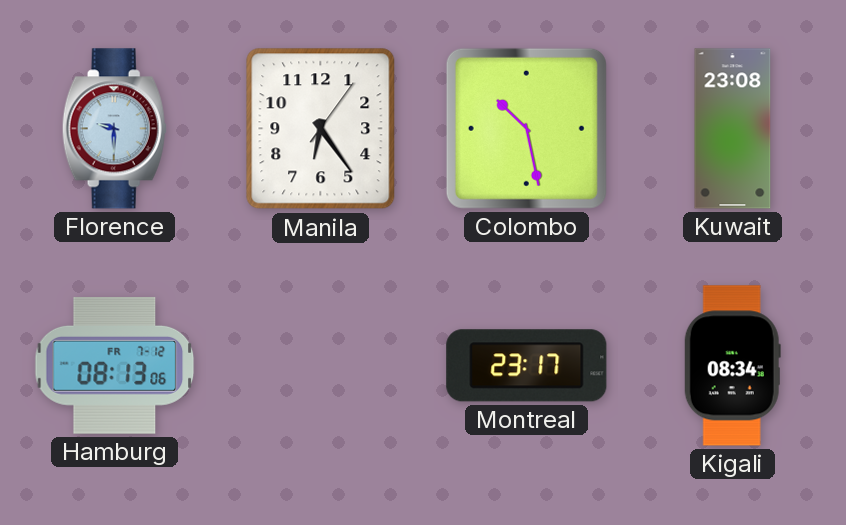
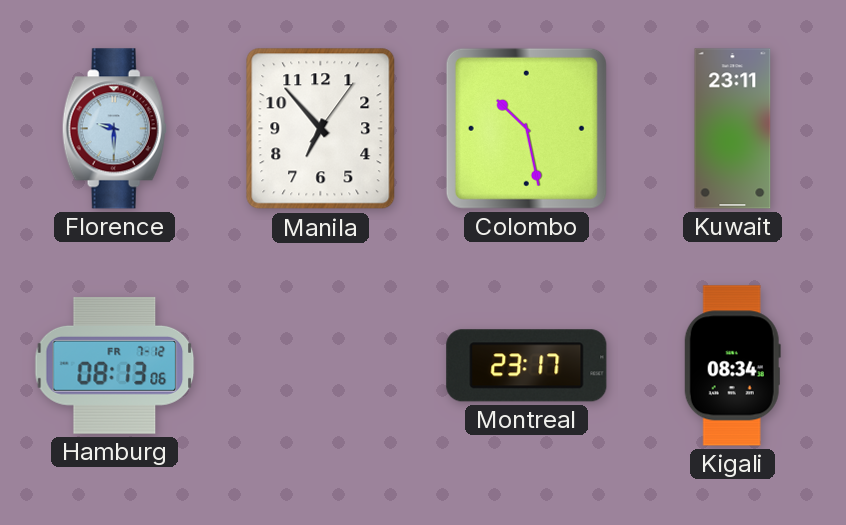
Manila: 6:24 -> 6:53 (321, 129)
Kuwait: 23:08 -> 23:11 (733, 129)
